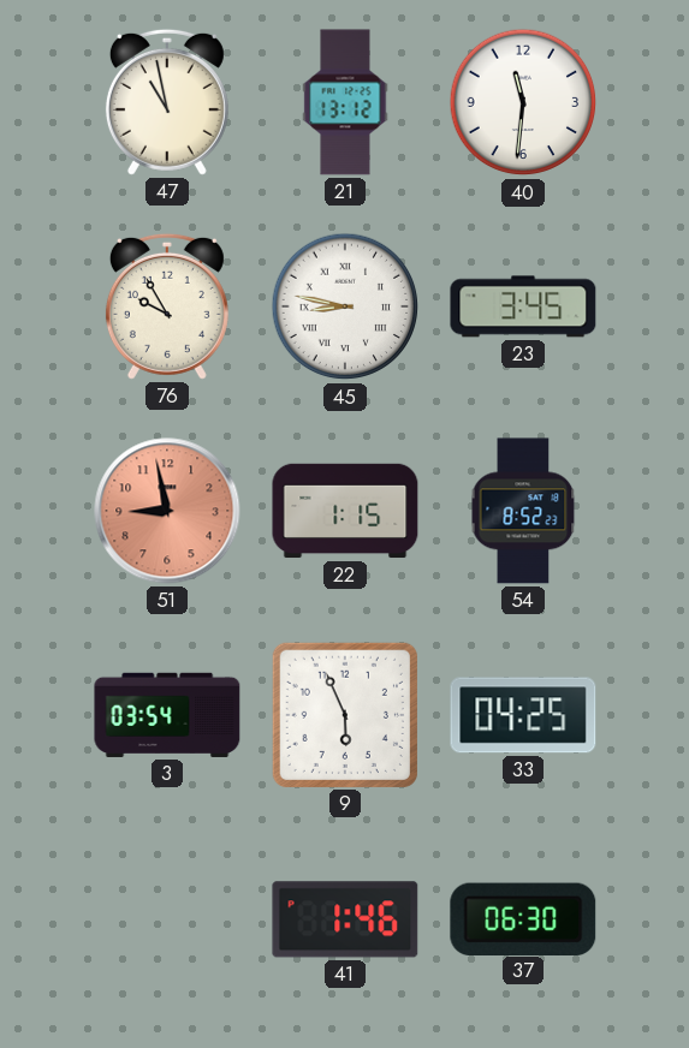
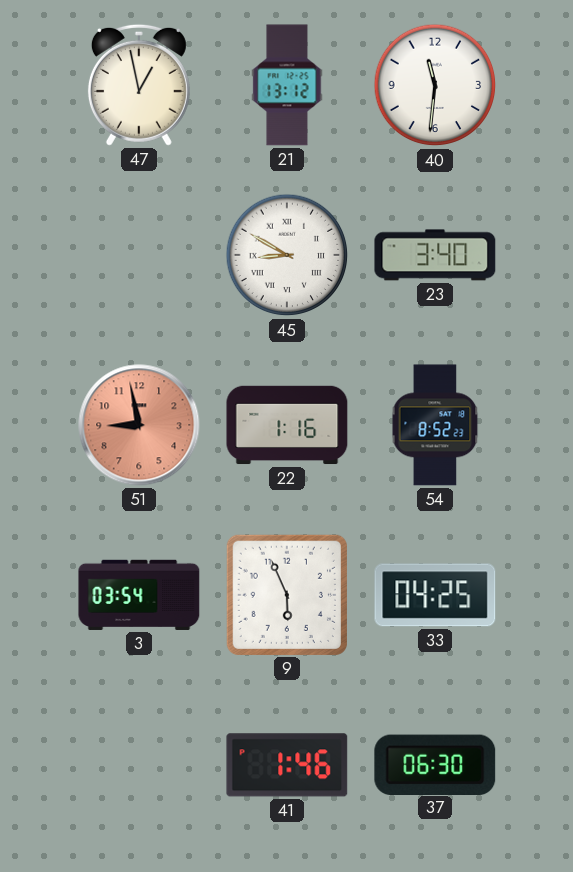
47: 10:58 -> 12:58 (139, 85)
76: 9:55 -> none (167, 306)
45: 8:47 -> 8:50 (287, 255)
23: 3:45 -> 3:40 (435, 255)
22: 1:15 -> 1:16 (287, 425)
